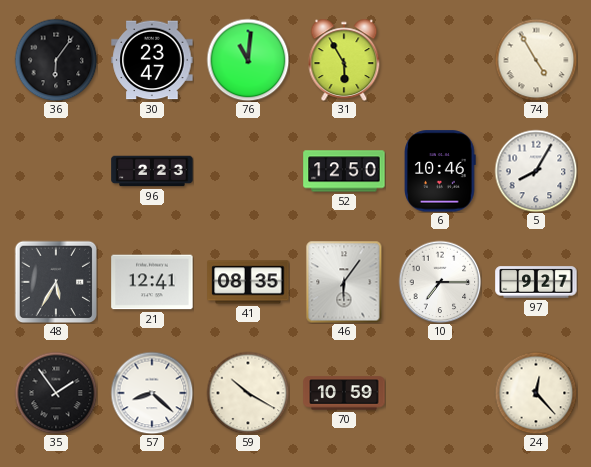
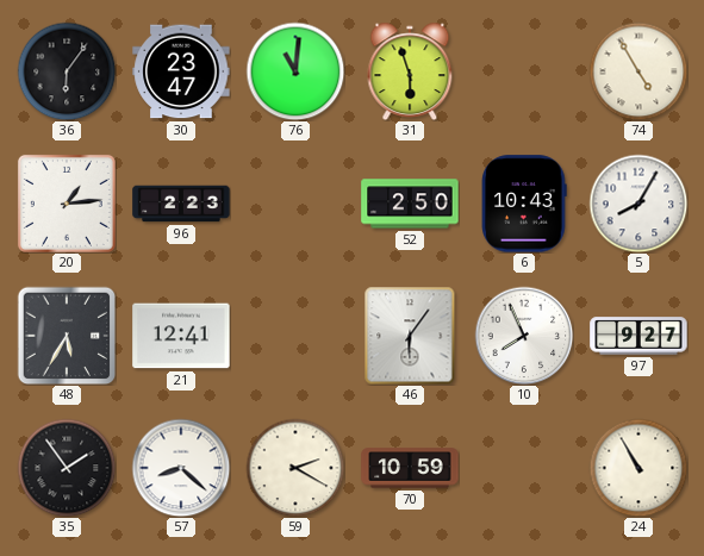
31: 5:55 -> 5:57 (410, 71)
20: none -> 1:14 (67, 204)
52: 12:50 -> 2:50 (410, 204)
6: 10:46 -> 10:43 (524, 204)
41: 08:35 -> none (248, 282)
10: 7:15 -> 7:56 (524, 336)
59: 10:20 -> 2:20 (295, 468)
24: 12:23 -> 10:55 (638, 468)
